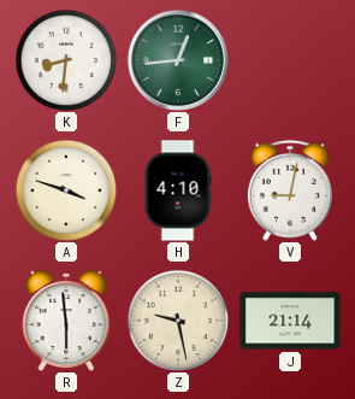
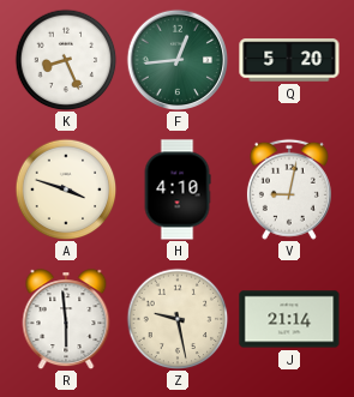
K: 8:31 -> 8:26 (66, 60)
Q: none -> 5:20 (289, 60)
